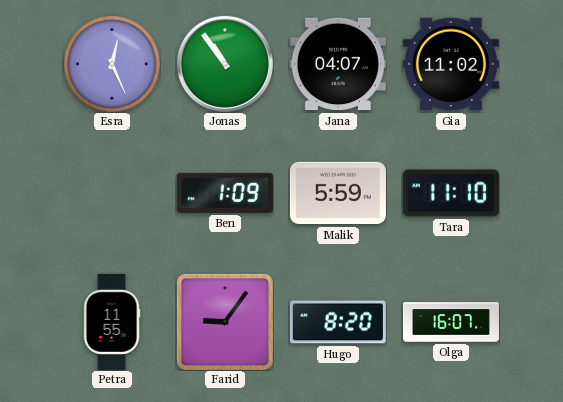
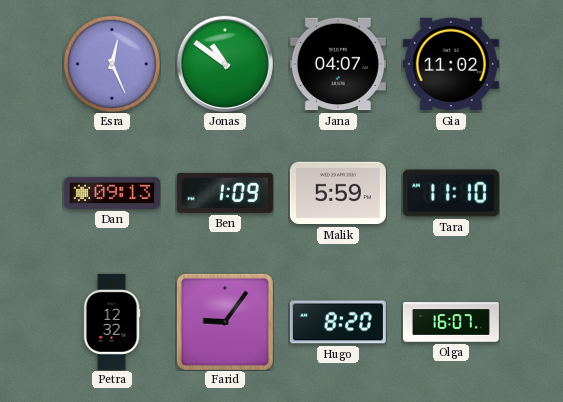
Jonas: 10:54 -> 10:51 (225, 64)
Dan: none -> 09:13 (112, 193)
Petra: 11:55 -> 12:32 (112, 322)
